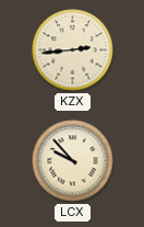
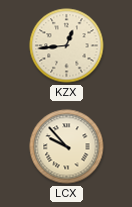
KZX: 2:44 -> 12:44 (67, 46)
